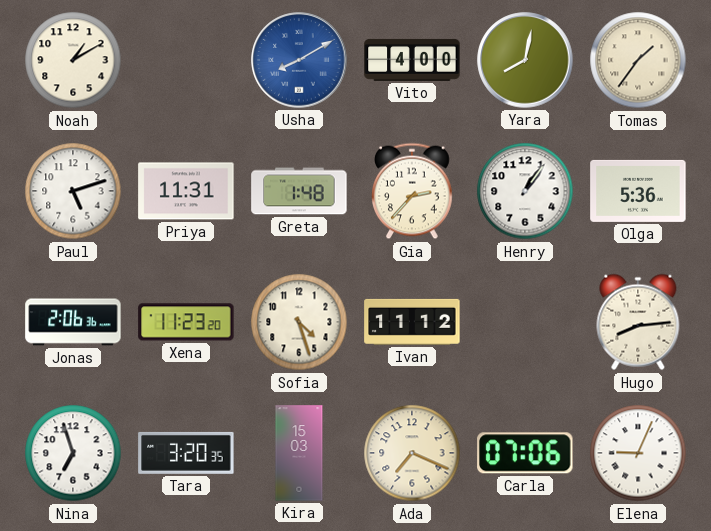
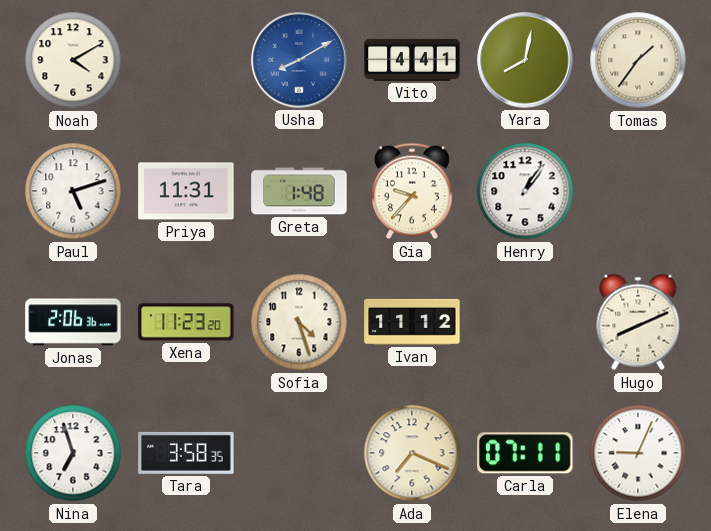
Noah: 1:10 -> 4:10 (73, 60)
Vito: 4:00 -> 4:41 (412, 60)
Gia: 2:37 -> 9:37 (413, 191)
Olga: 5:36 -> none (638, 191)
Hugo: 8:14 -> 8:11 (638, 322)
Tara: 3:20 -> 3:58 (186, 453)
Kira: 15:03 -> none (299, 453)
Carla: 07:06 -> 07:11 (525, 453)
